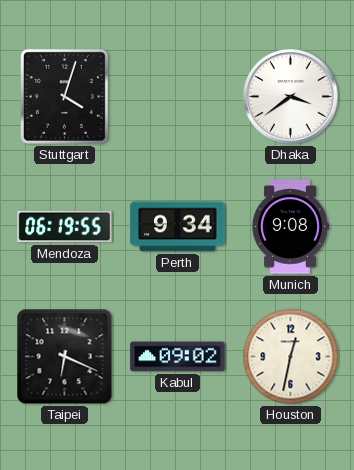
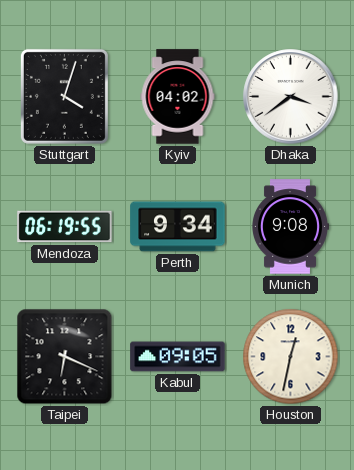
Kyiv: none -> 04:02 (178, 97)
Kabul: 09:02 -> 09:05 (178, 357)
